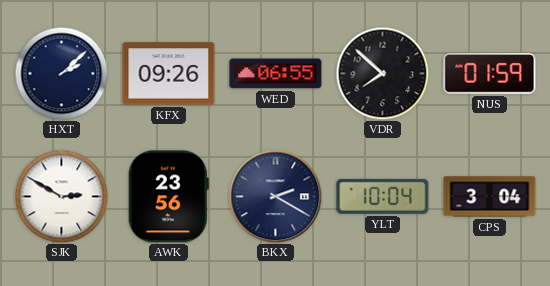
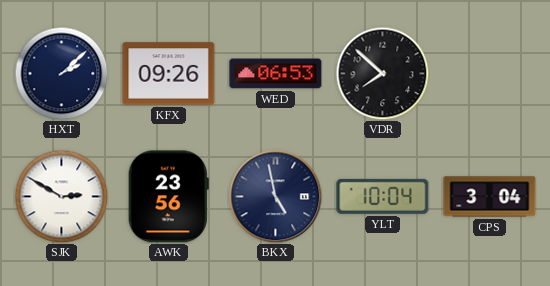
WED: 06:55 -> 06:53 (276, 74)
NUS: 01:59 -> none (490, 74)
BKX: 2:20 -> 4:58 (275, 196)
